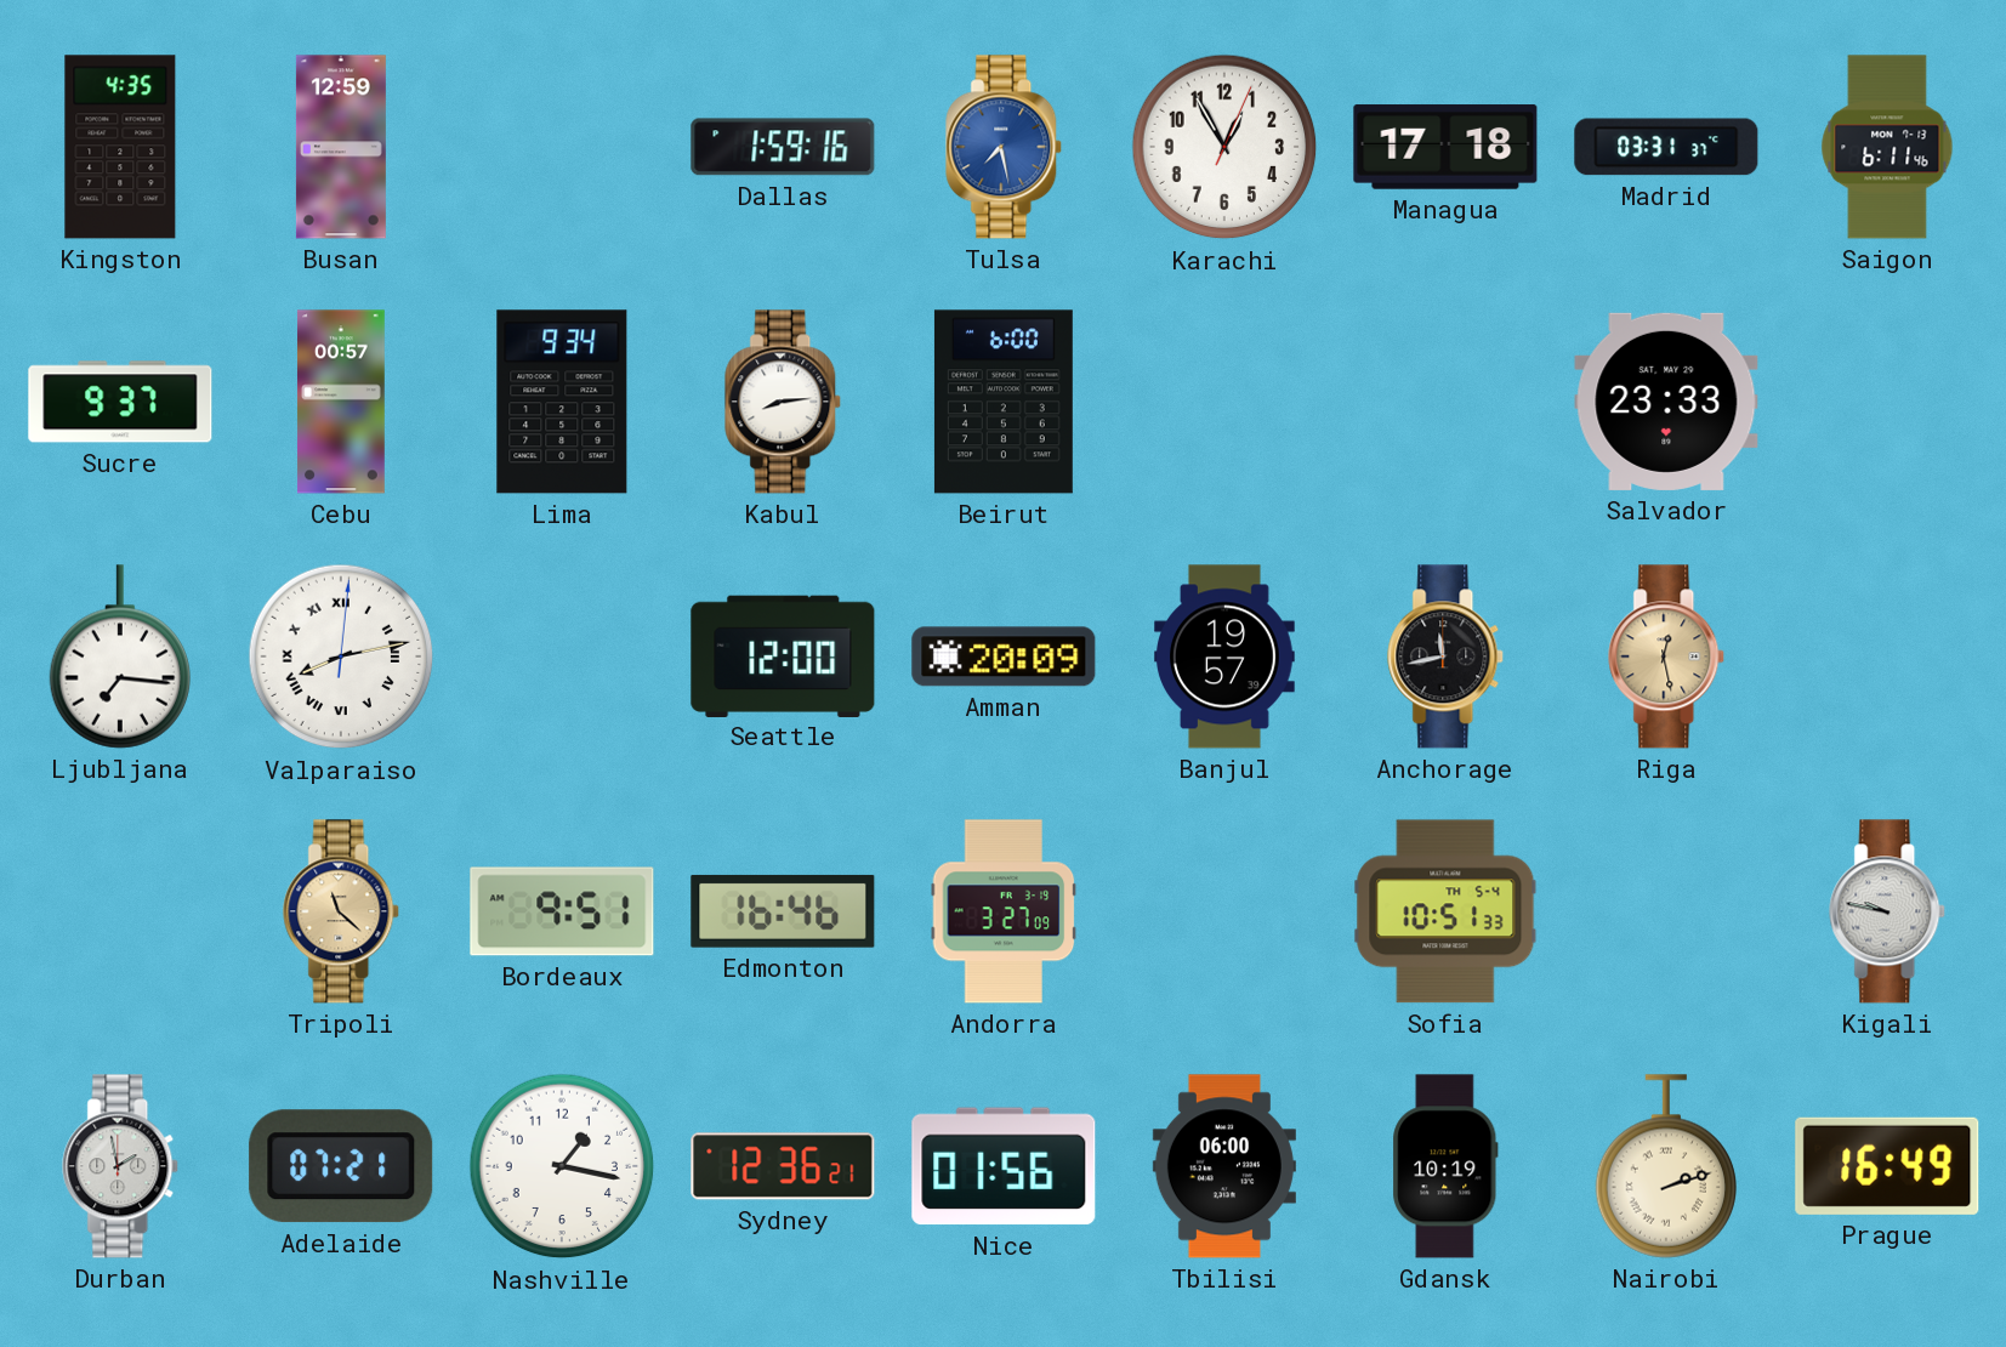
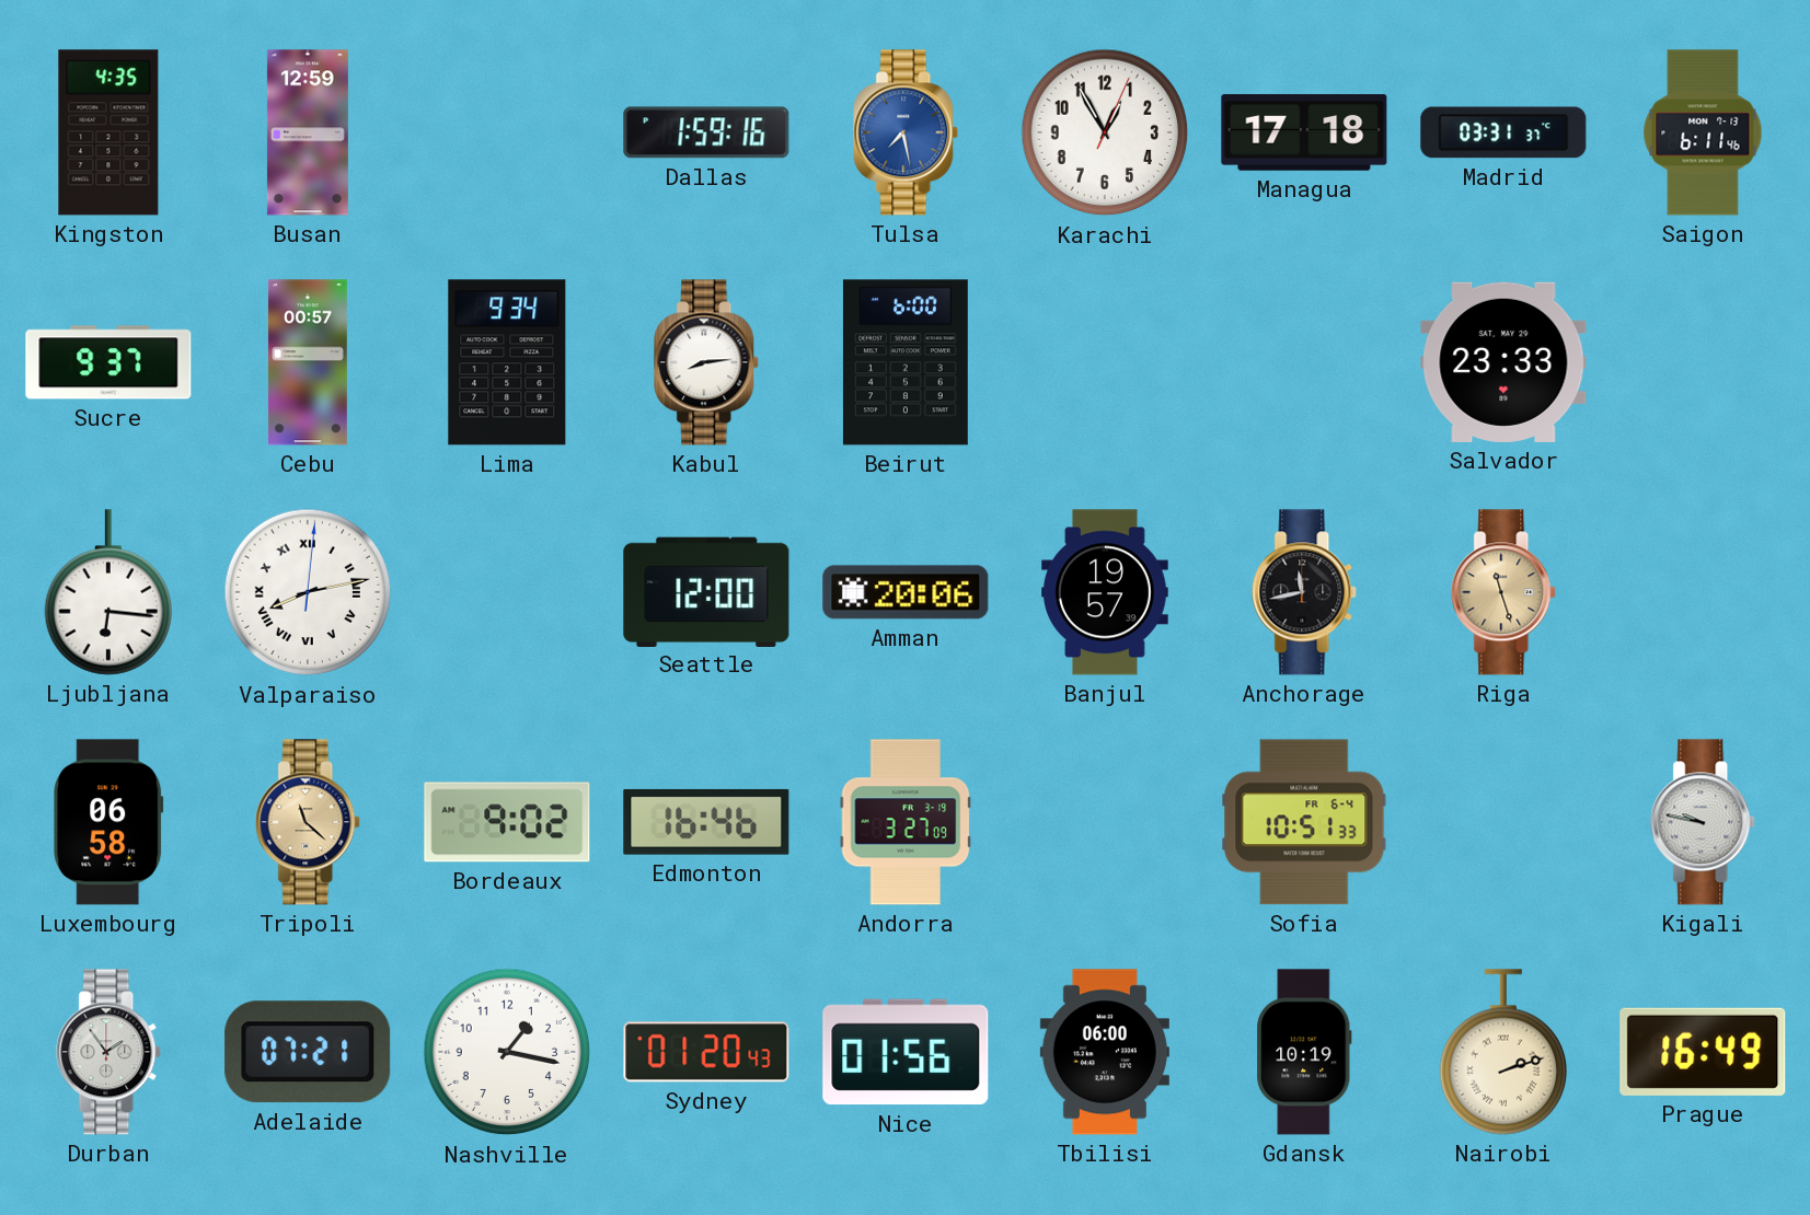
Ljubljana: 7:16 -> 6:16 (107, 592)
Amman: 20:09 -> 20:06 (906, 592)
Riga: 12:28 -> 11:27 (1505, 592)
Luxembourg: none -> 06:58 (108, 822)
Bordeaux: 9:51 -> 9:02 (507, 822)
Sofia date: TH 5-4 -> FR 6-4 (1304, 822)
Durban: 1:58 -> 1:54 (109, 1052)
Sydney: 12:36 -> 01:20 (706, 1052)
